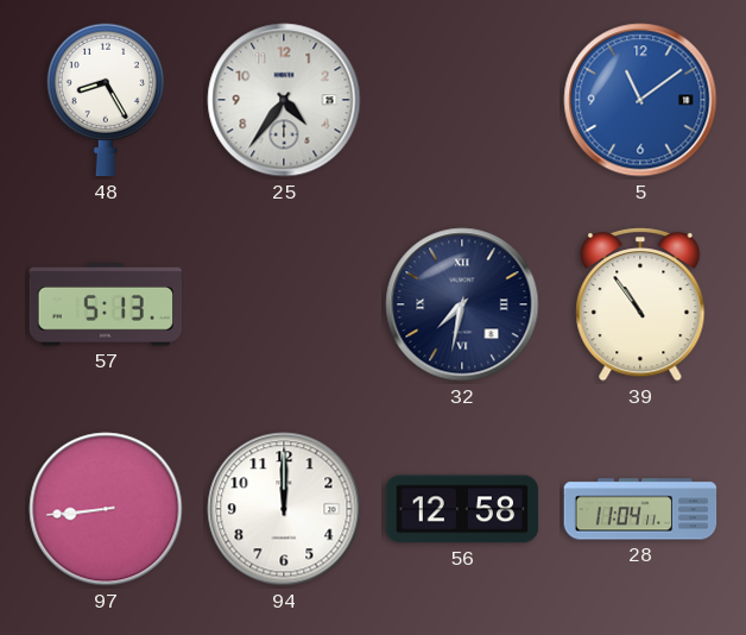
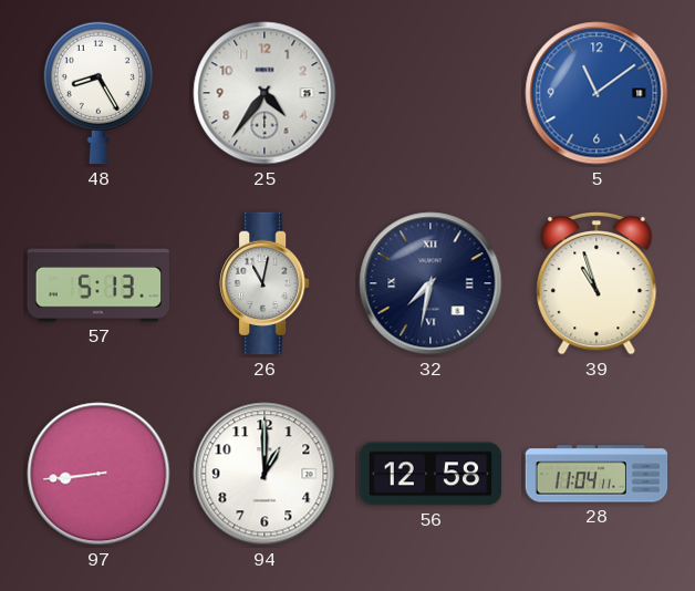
26: none -> 11:02 (264, 283)
39: 10:54 -> 10:57 (597, 283)
94: 12:00 -> 1:00 (264, 474)
